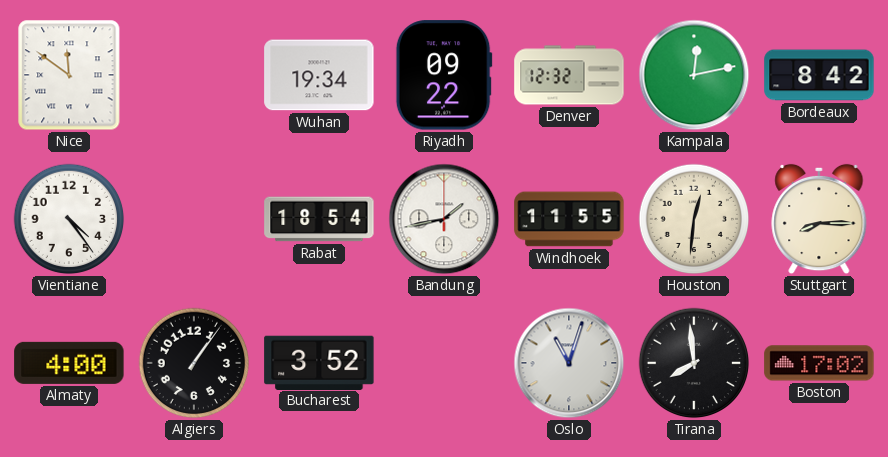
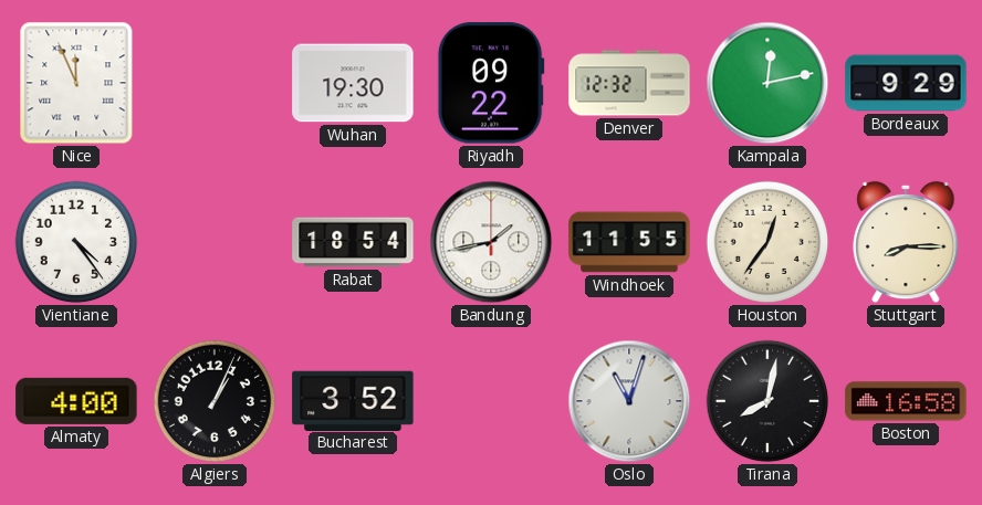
Nice: 11:51 -> 11:56 (76, 83)
Wuhan: 19:34 -> 19:30 (353, 83)
Bordeaux: 8:42 -> 9:29 (906, 83)
Houston: 12:31 -> 12:36 (767, 242)
Algiers: 1:06 -> 1:04 (215, 401)
Tirana: 7:59 -> 8:02 (767, 401)
Boston: 17:02 -> 16:58 (906, 401)
